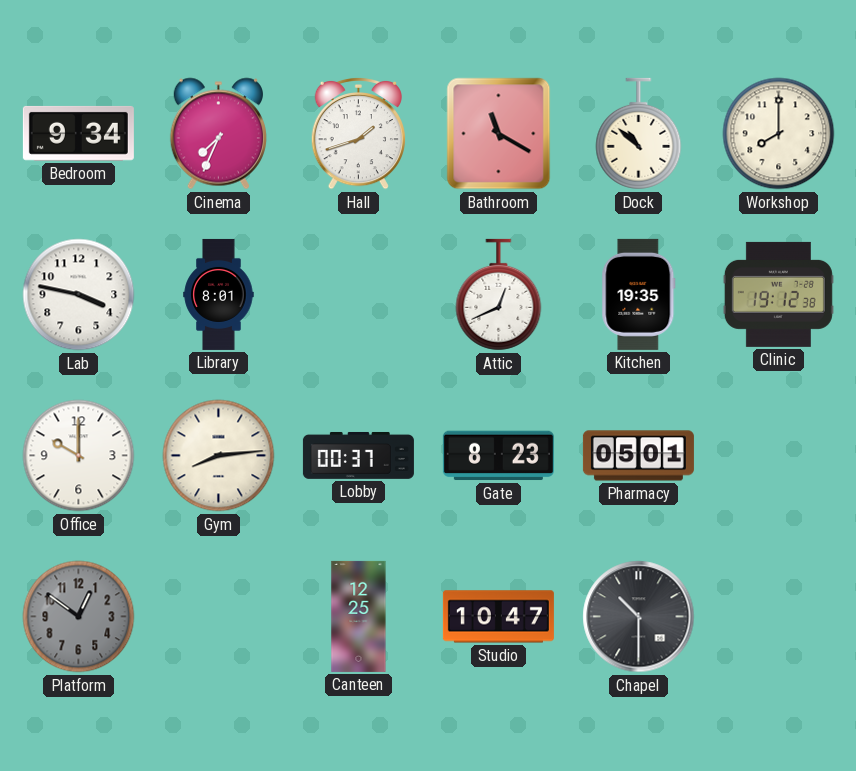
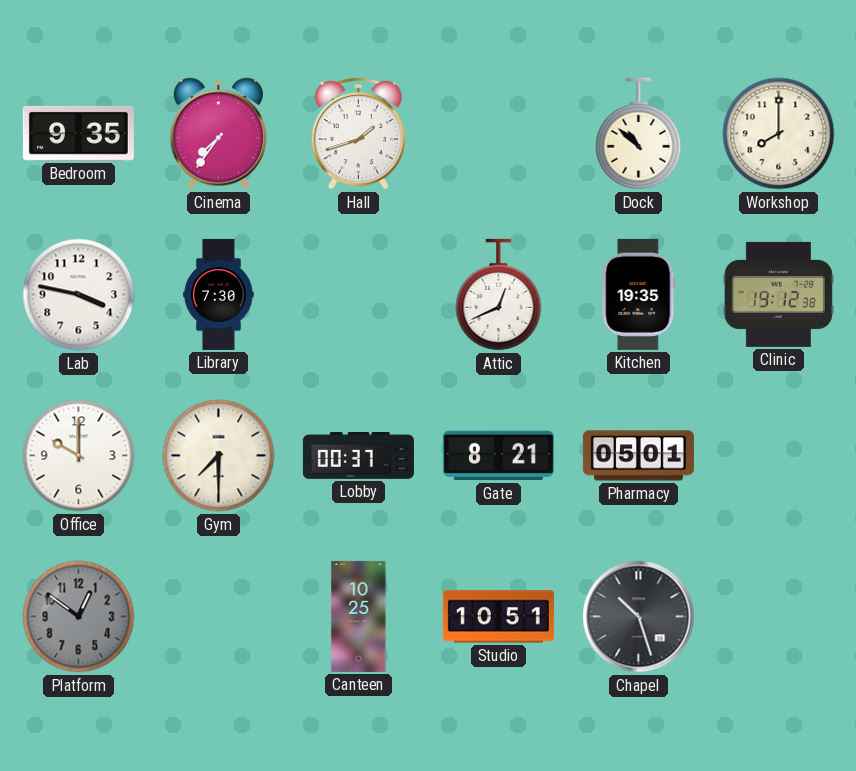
Bedroom: 9:34 -> 9:35 (78, 133)
Cinema: 7:34 -> 7:36 (218, 134)
Bathroom: 11:20 -> none (499, 134)
Library: 8:01 -> 7:30 (219, 294)
Gym: 8:14 -> 7:30 (219, 456)
Gate: 8:23 -> 8:21 (498, 456)
Canteen: 12:25 -> 10:25 (359, 616)
Studio: 10:47 -> 10:51 (498, 617)
Chapel: 10:30 -> 10:27 (639, 617)
